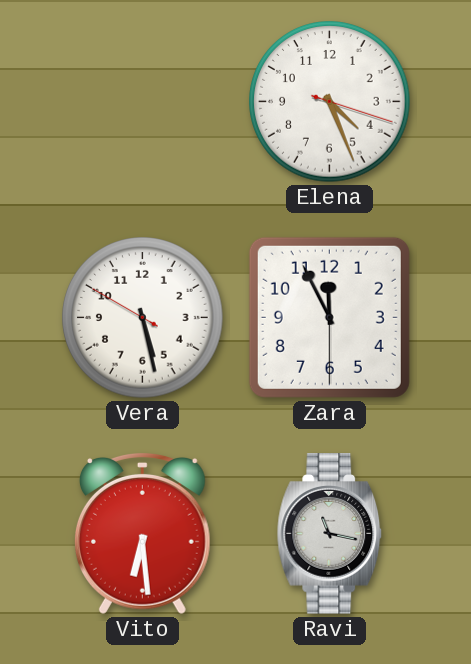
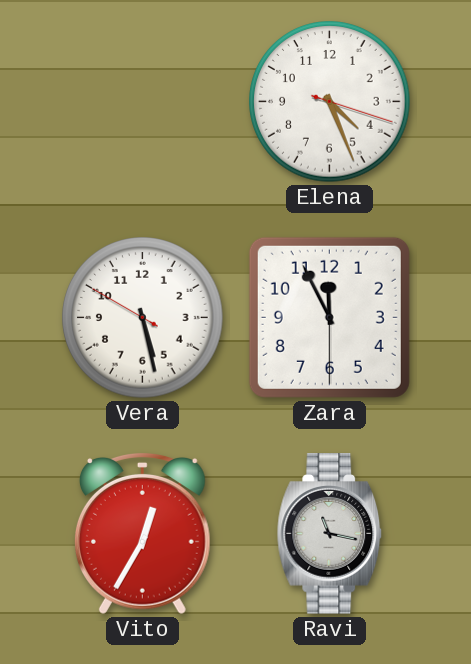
Vito: 6:29 -> 12:35 (142, 533)
